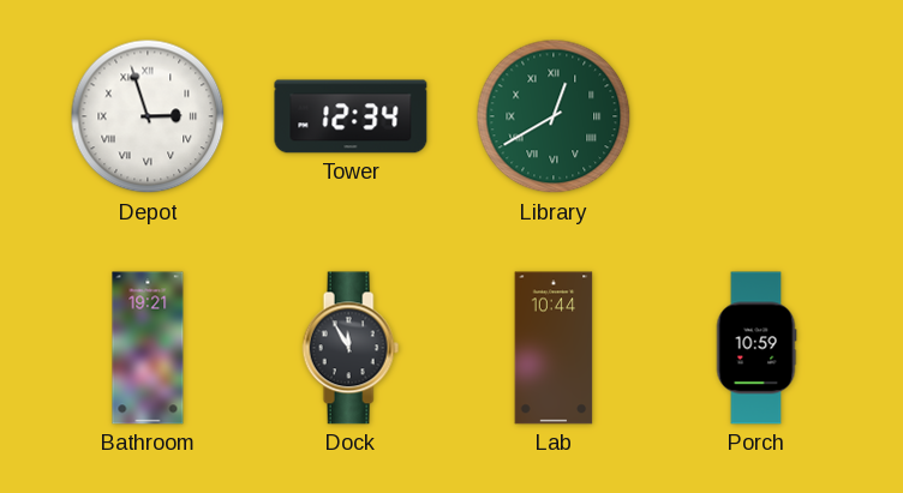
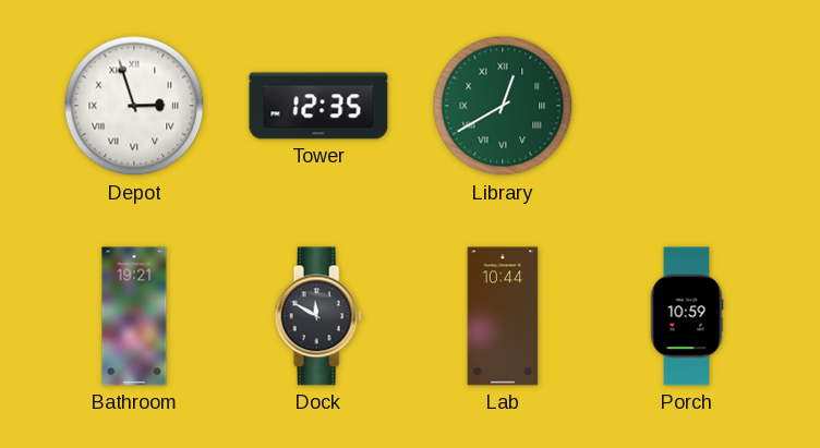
Tower: 12:34 -> 12:35 (318, 106)
Dock: 11:55 -> 11:50 (318, 316)
